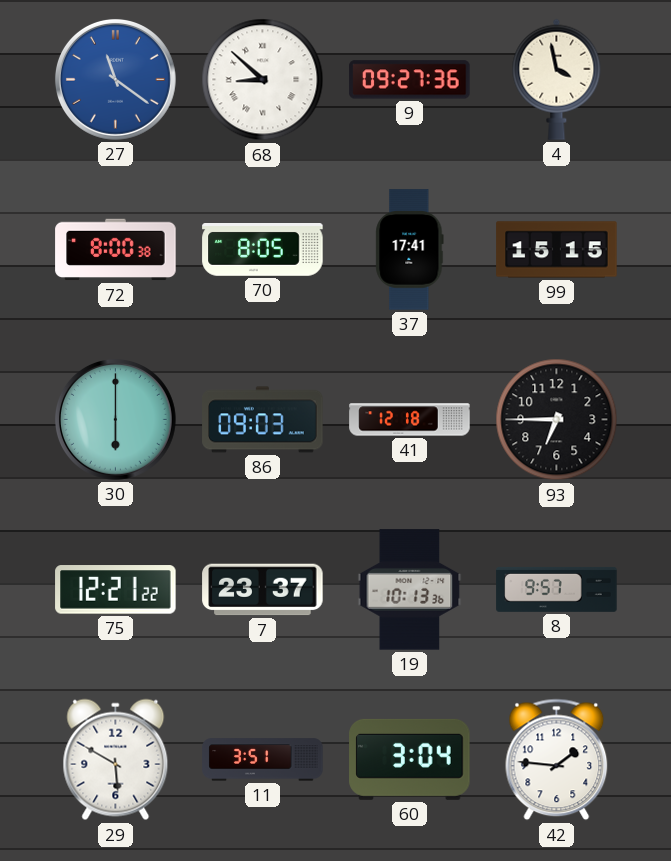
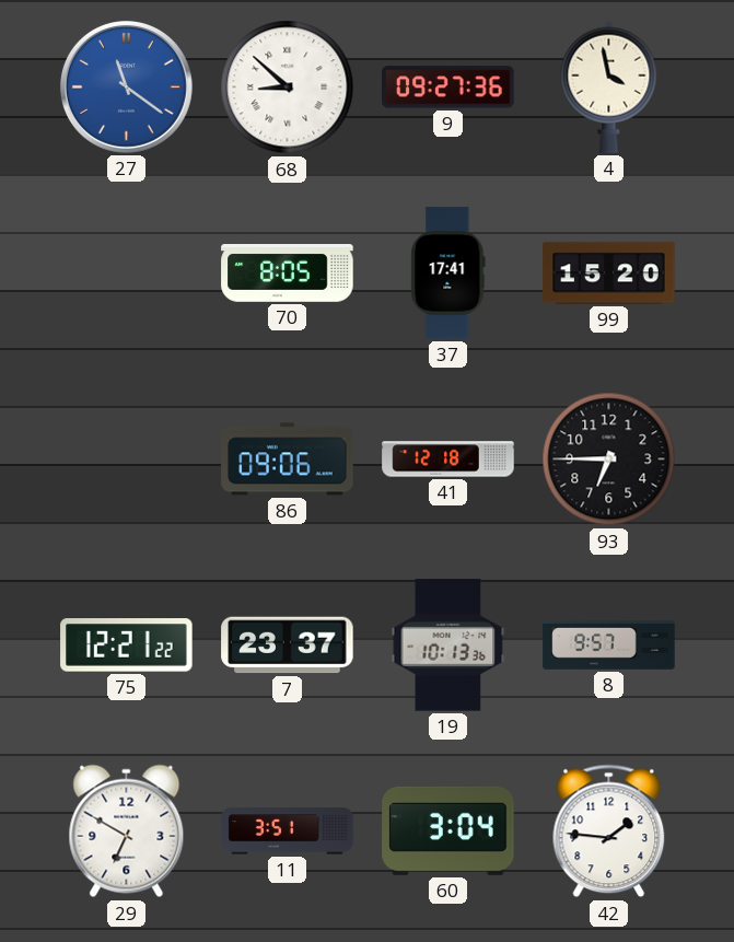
72: 8:00 -> none (116, 250)
99: 15:15 -> 15:20 (609, 274)
30: 6:00 -> none (115, 419)
86: 09:03 -> 09:06 (288, 460)
29: 5:50 -> 6:50 (127, 831)
